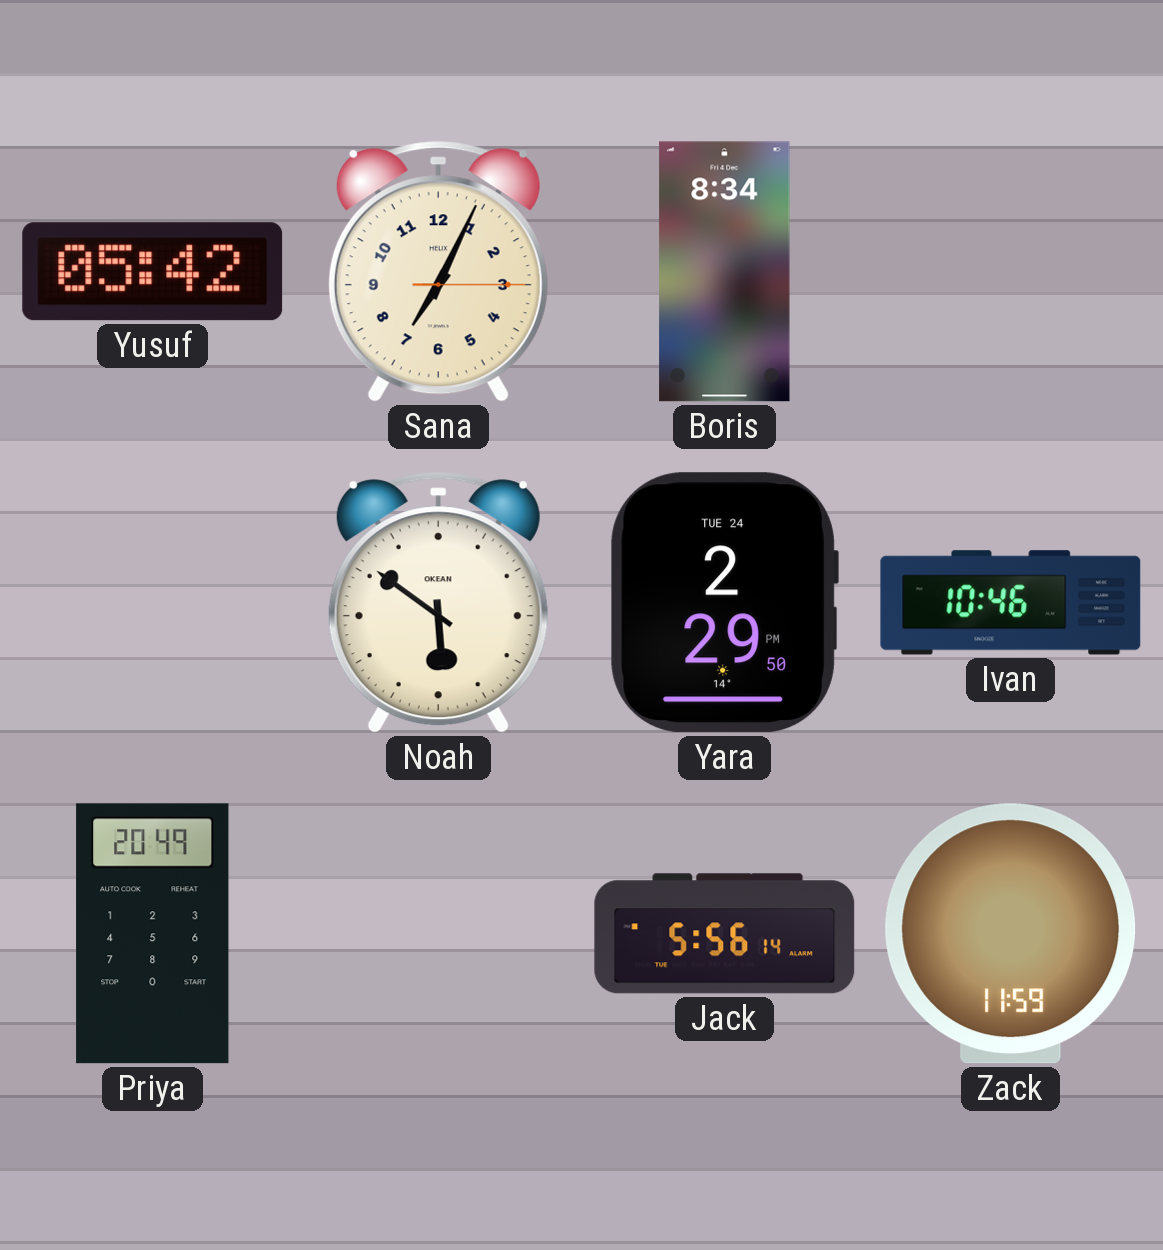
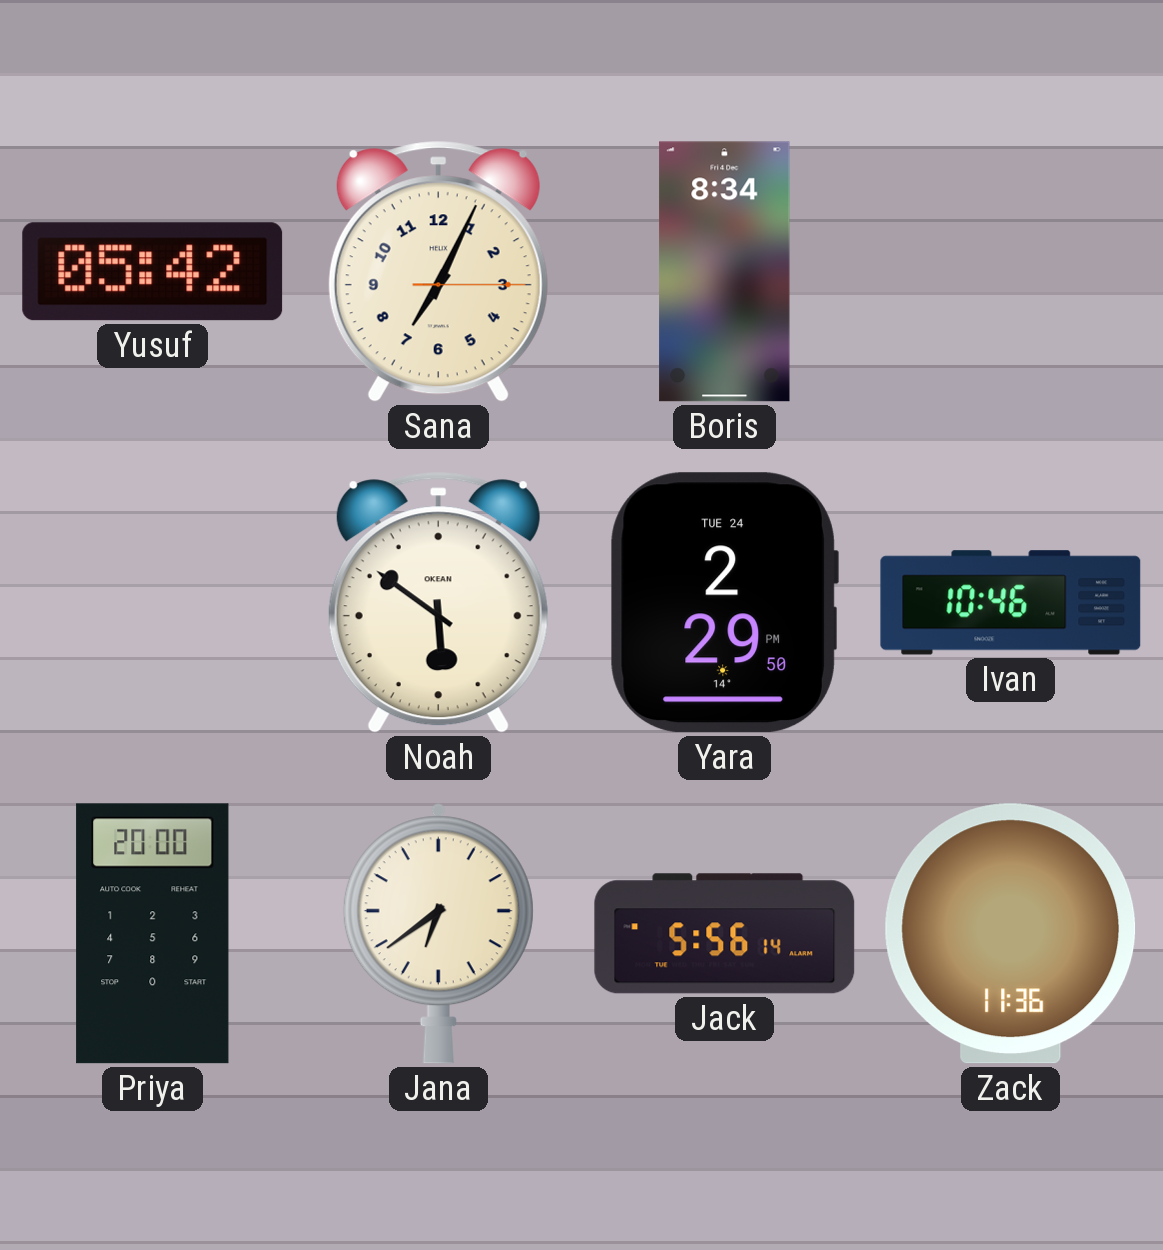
Priya: 20:49 -> 20:00 (153, 934)
Jana: none -> 6:39 (438, 934)
Zack: 11:59 -> 11:36 (1011, 934)
